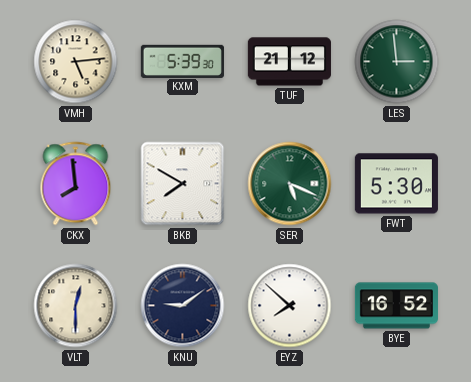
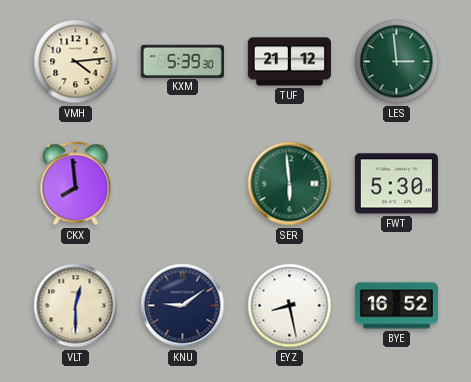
VMH: 5:14 -> 4:14 (76, 62)
BKB: 7:50 -> none (183, 184)
SER: 5:19 -> 5:59 (290, 184)
EYZ: 7:52 -> 8:28 (290, 306)
